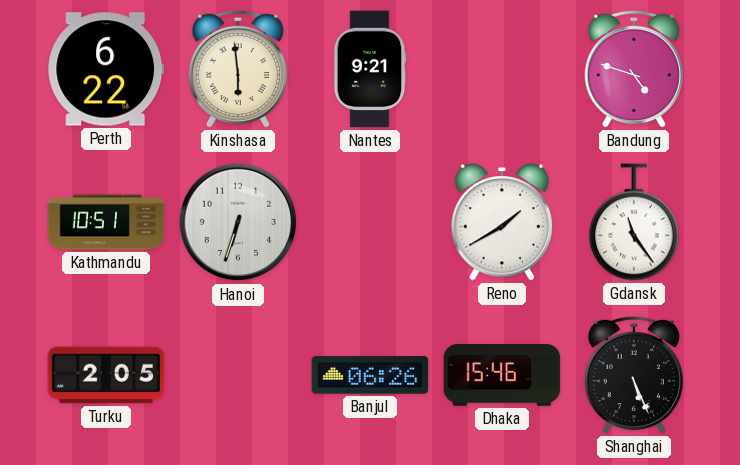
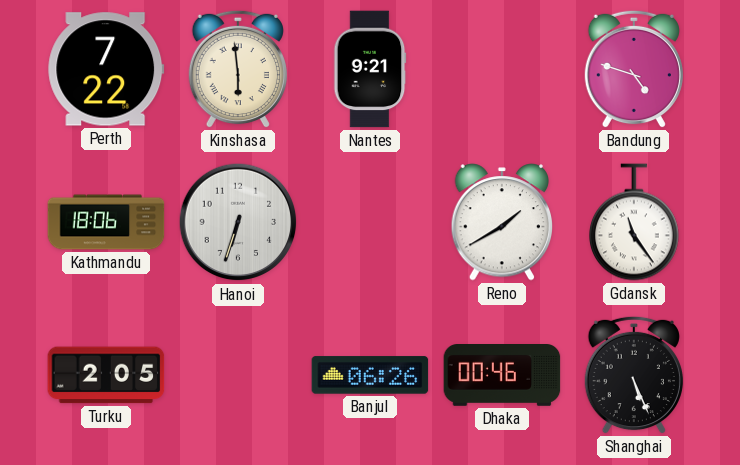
Perth: 6:22 -> 7:22 (106, 69)
Kathmandu: 10:51 -> 18:06 (106, 222)
Dhaka: 15:46 -> 00:46 (502, 376)
